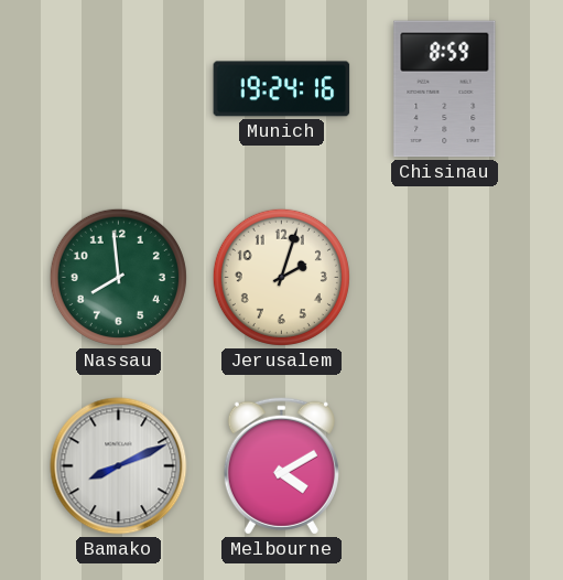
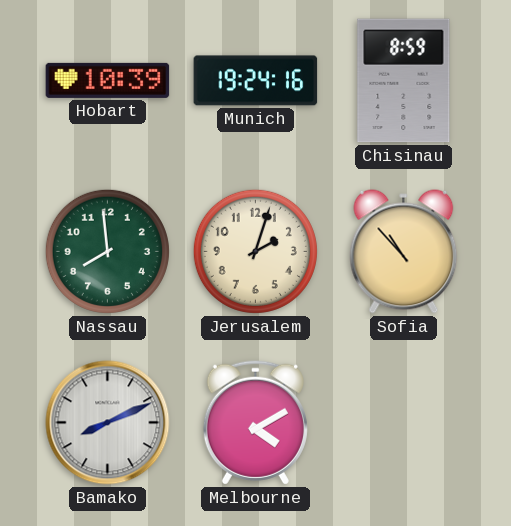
Hobart: none -> 10:39 (108, 80)
Sofia: none -> 10:53 (404, 252)
